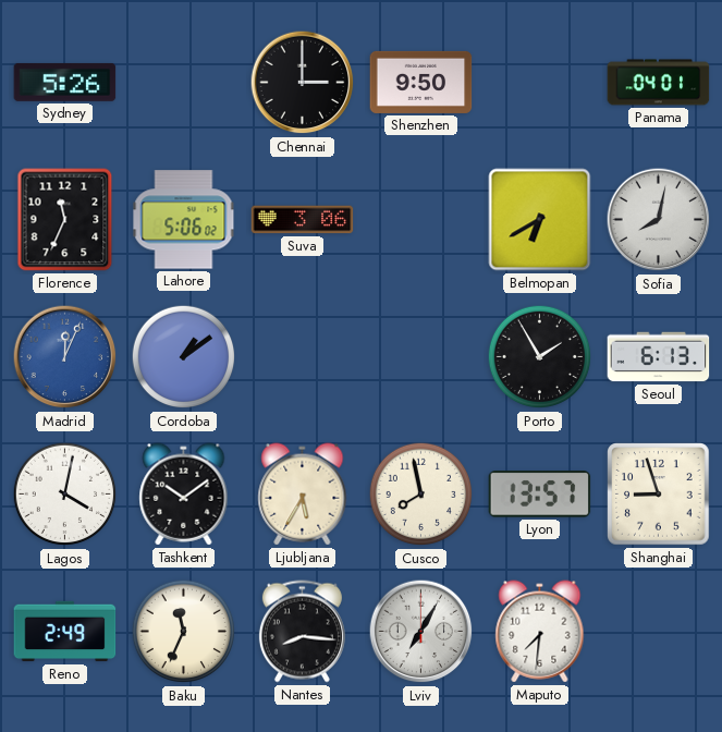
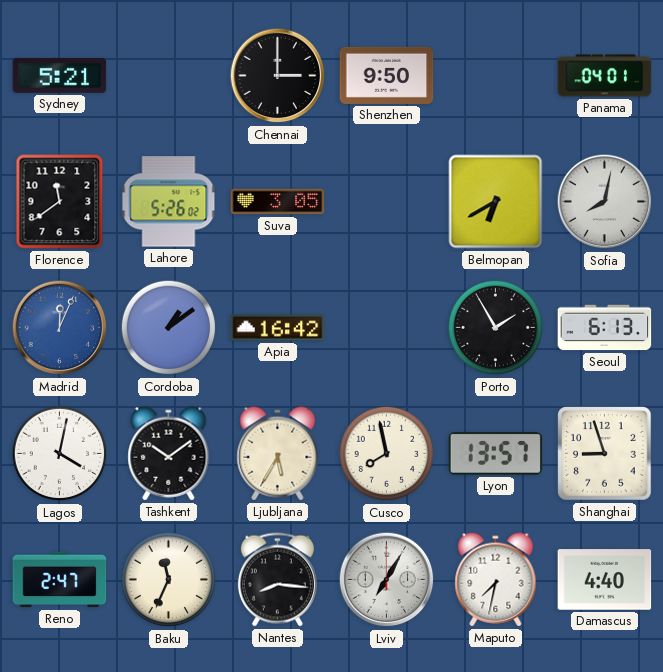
Sydney: 5:26 -> 5:21 (60, 75)
Florence: 11:34 -> 11:39 (60, 202)
Lahore: 5:06 -> 5:26 (169, 202)
Suva: 3:06 -> 3:05 (278, 202)
Apia: none -> 16:42 (278, 328)
Reno: 2:49 -> 2:47 (60, 580)
Maputo: 7:31 -> 7:32 (496, 580)
Damascus: none -> 4:40 (605, 580)
